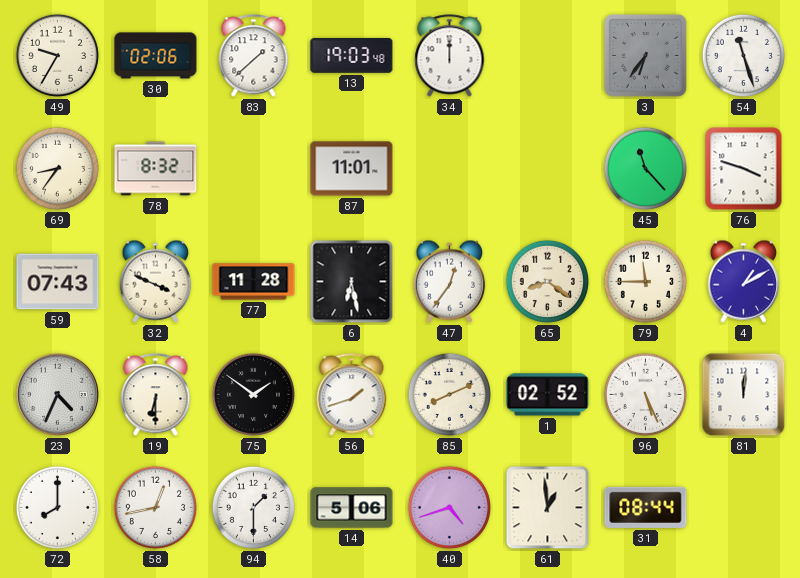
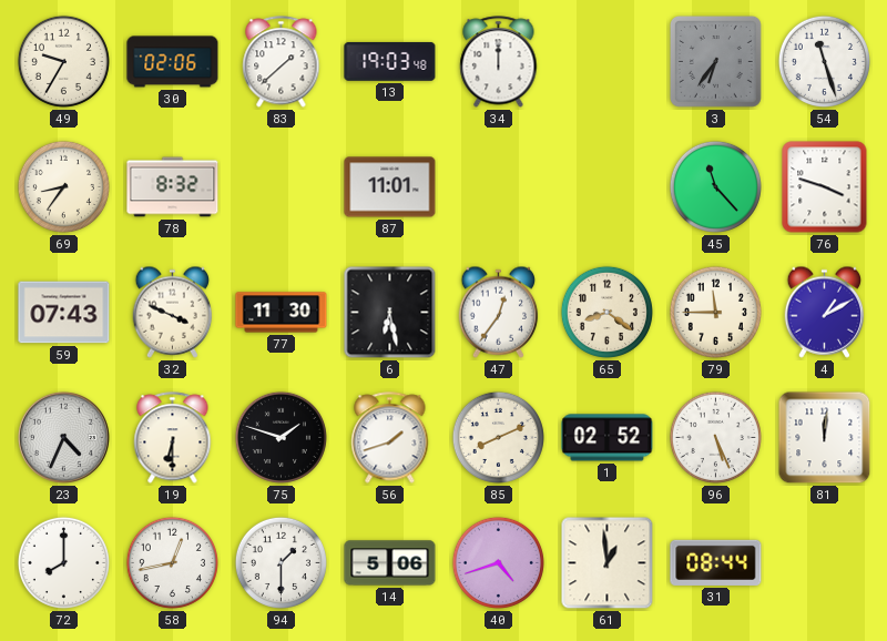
77: 11:28 -> 11:30 (282, 313)
75: 1:51 -> 1:48 (281, 437)
